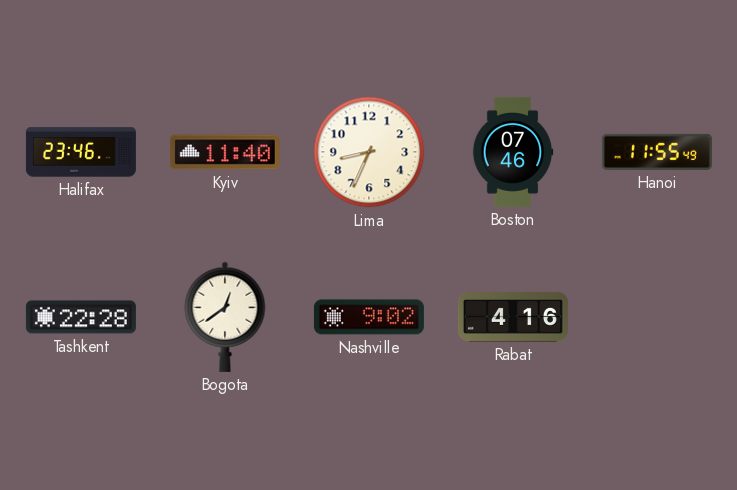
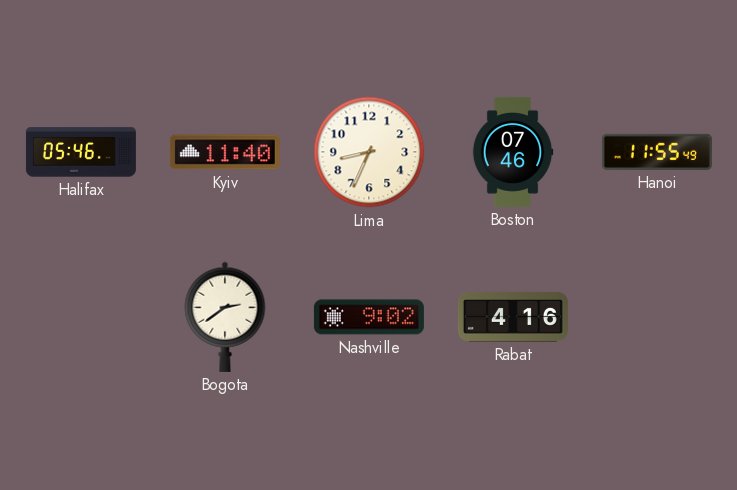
Halifax: 23:46 -> 05:46 (81, 152)
Tashkent: 22:28 -> none (81, 317)
Bogota: 12:39 -> 2:39 (225, 317)
